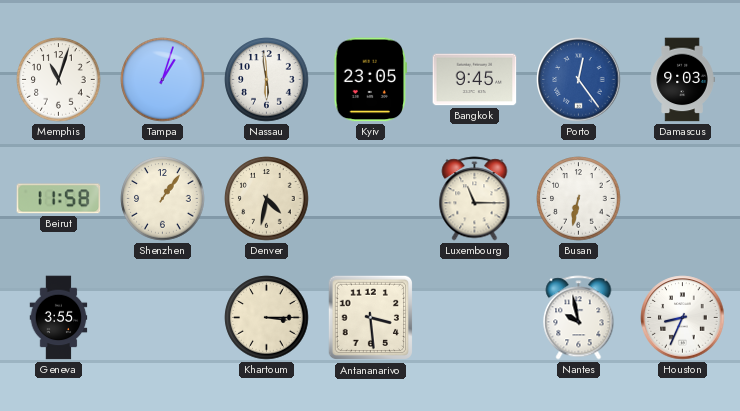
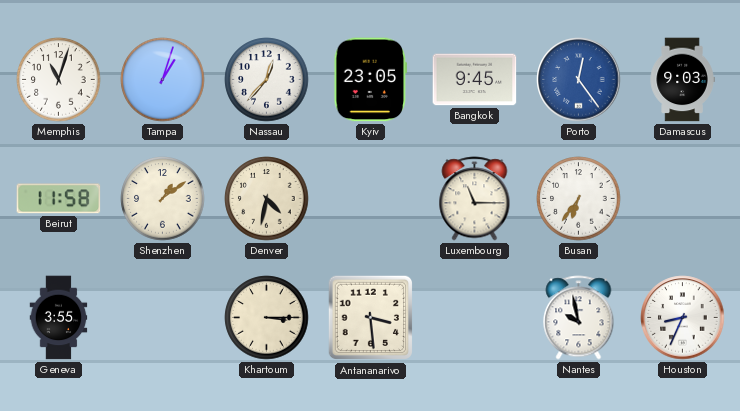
Nassau: 5:59 -> 12:37 (267, 80)
Shenzhen: 1:06 -> 1:09 (163, 199)
Busan: 6:32 -> 6:36 (579, 199)
